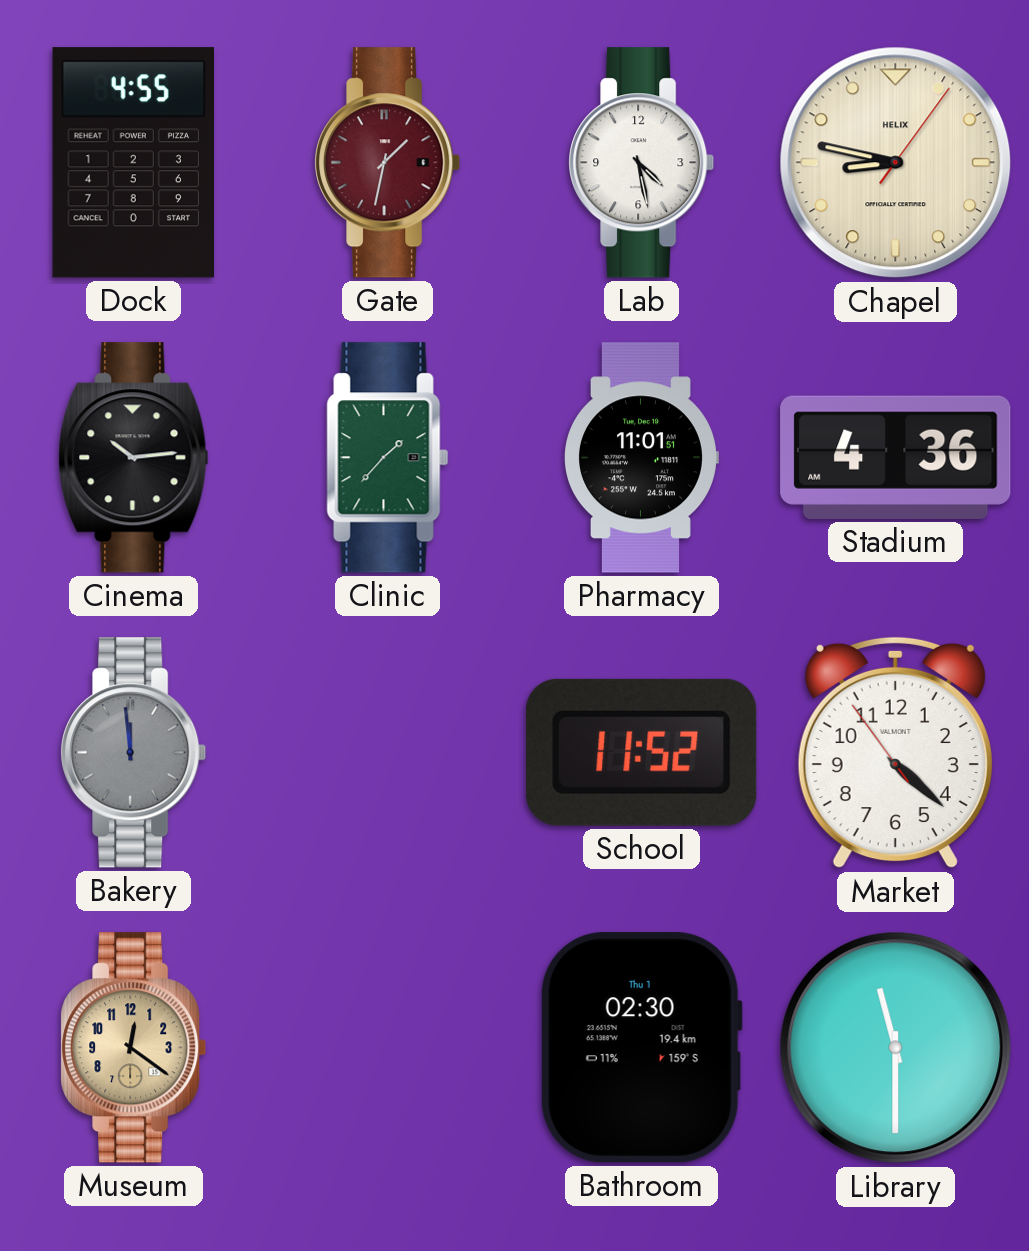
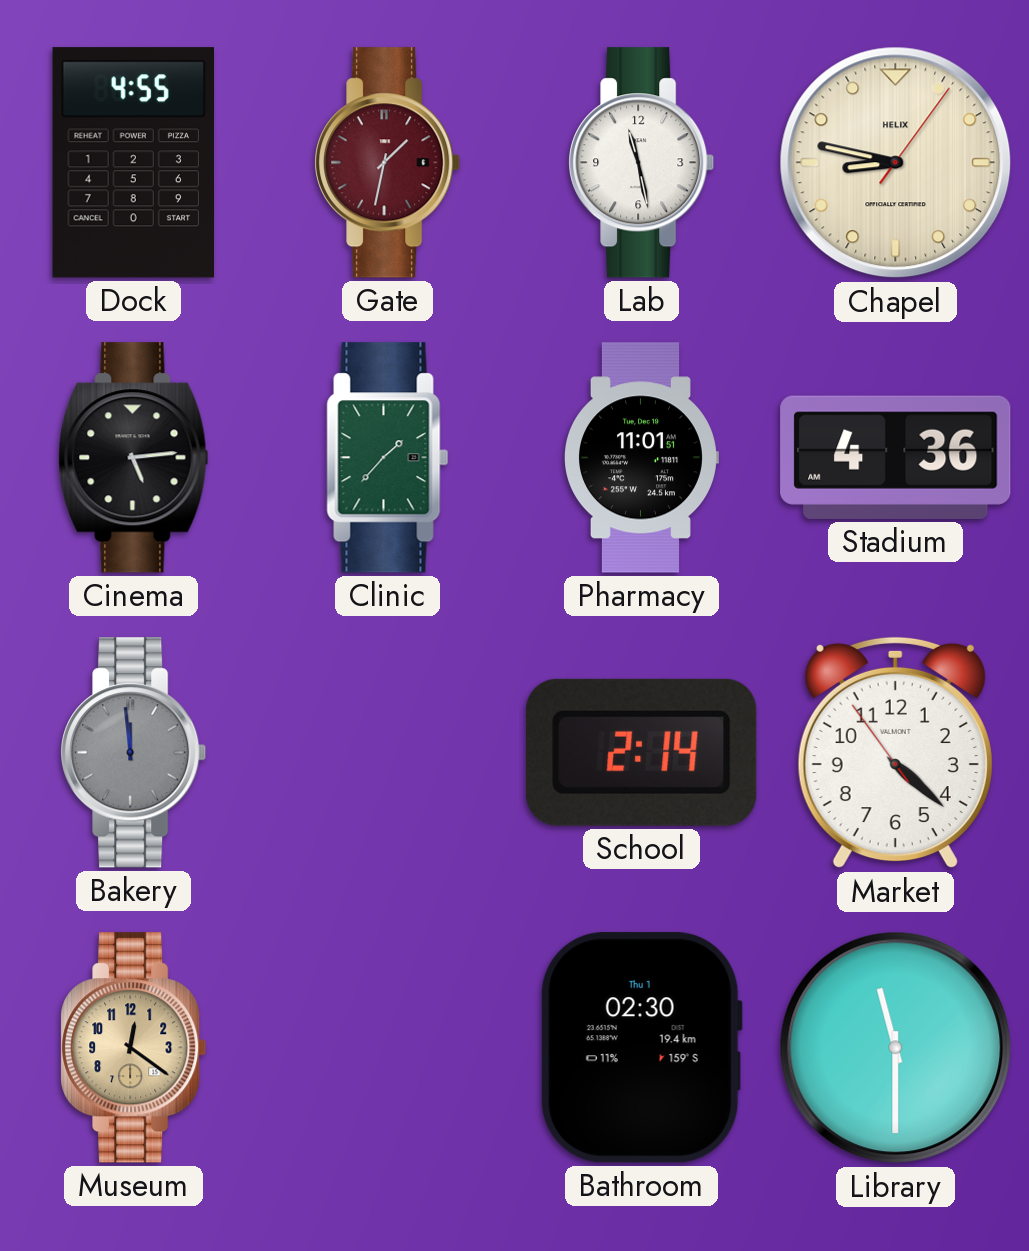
Lab: 4:28 -> 11:28 (642, 163)
Cinema: 10:14 -> 5:14 (134, 458)
School: 11:52 -> 2:14 (642, 752)
